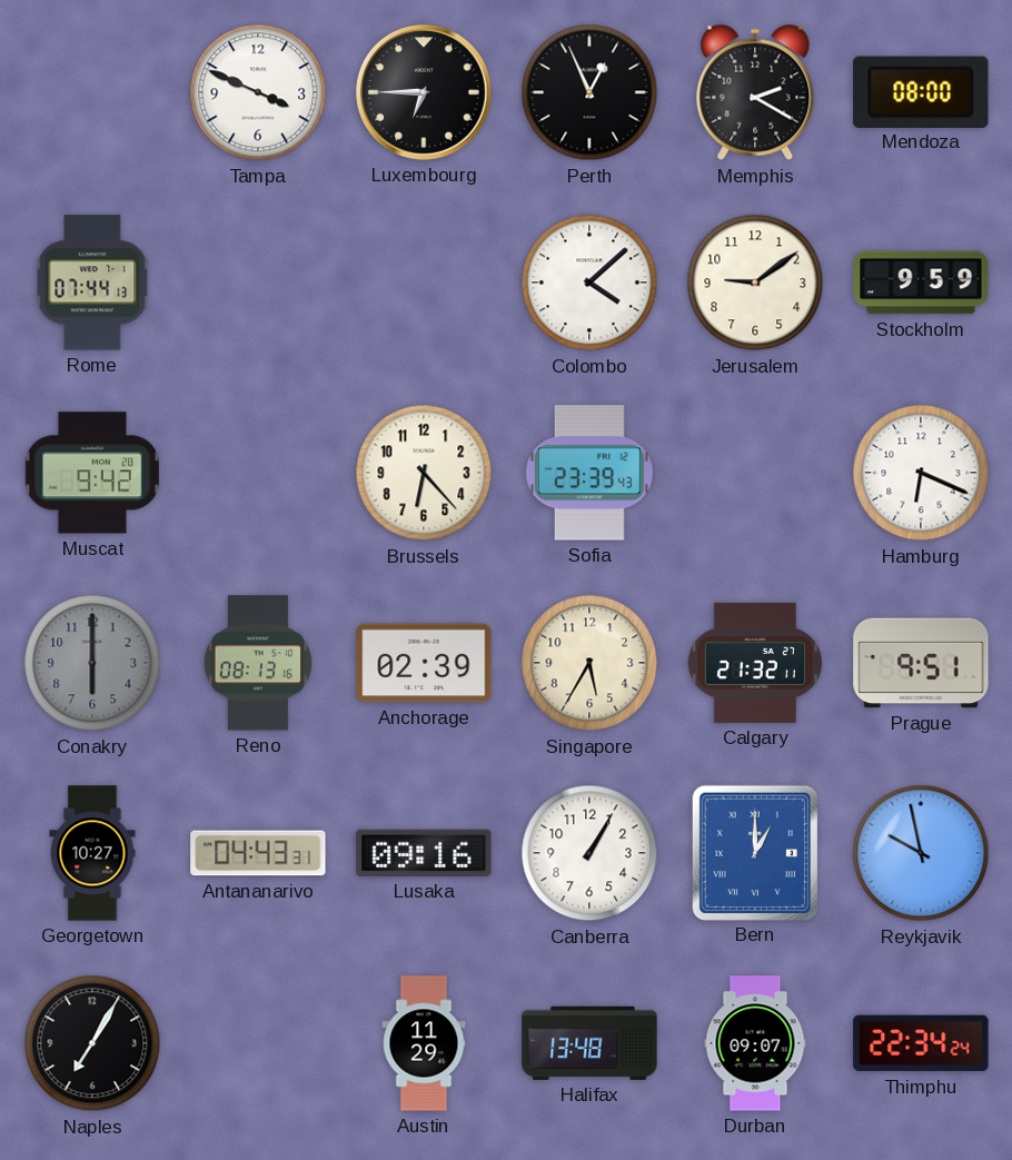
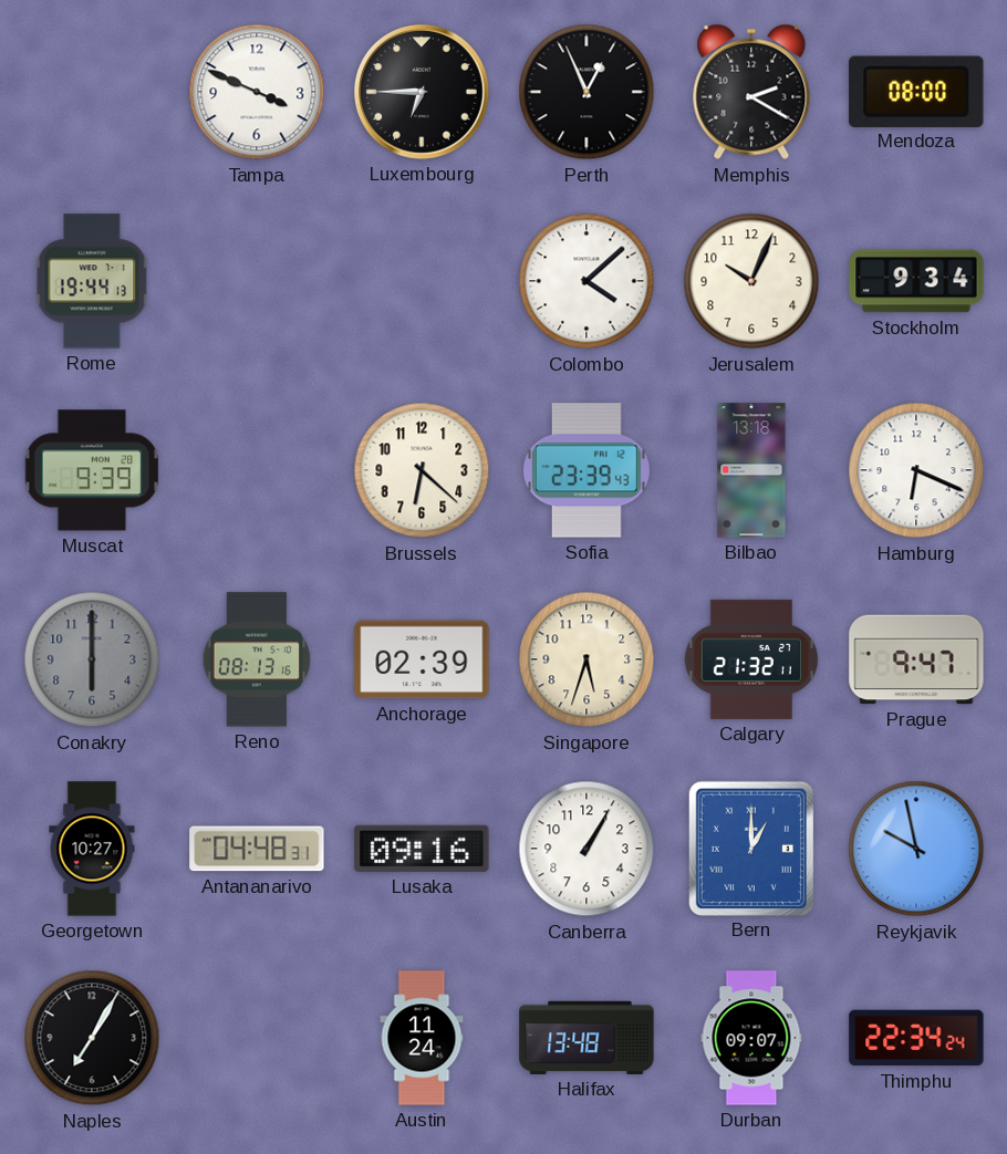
Rome: 07:44 -> 19:44 (92, 281)
Jerusalem: 9:09 -> 10:04 (751, 281)
Stockholm: 9:59 -> 9:34 (916, 281)
Muscat: 9:42 -> 9:39 (91, 470)
Brussels: 6:23 -> 6:22 (422, 470)
Bilbao: none -> 13:18 (751, 470)
Singapore: 5:35 -> 5:33 (586, 659)
Prague: 9:51 -> 9:47 (916, 659)
Antananarivo: 04:43 -> 04:48 (257, 849)
Austin: 11:29 -> 11:24 (422, 1038)
